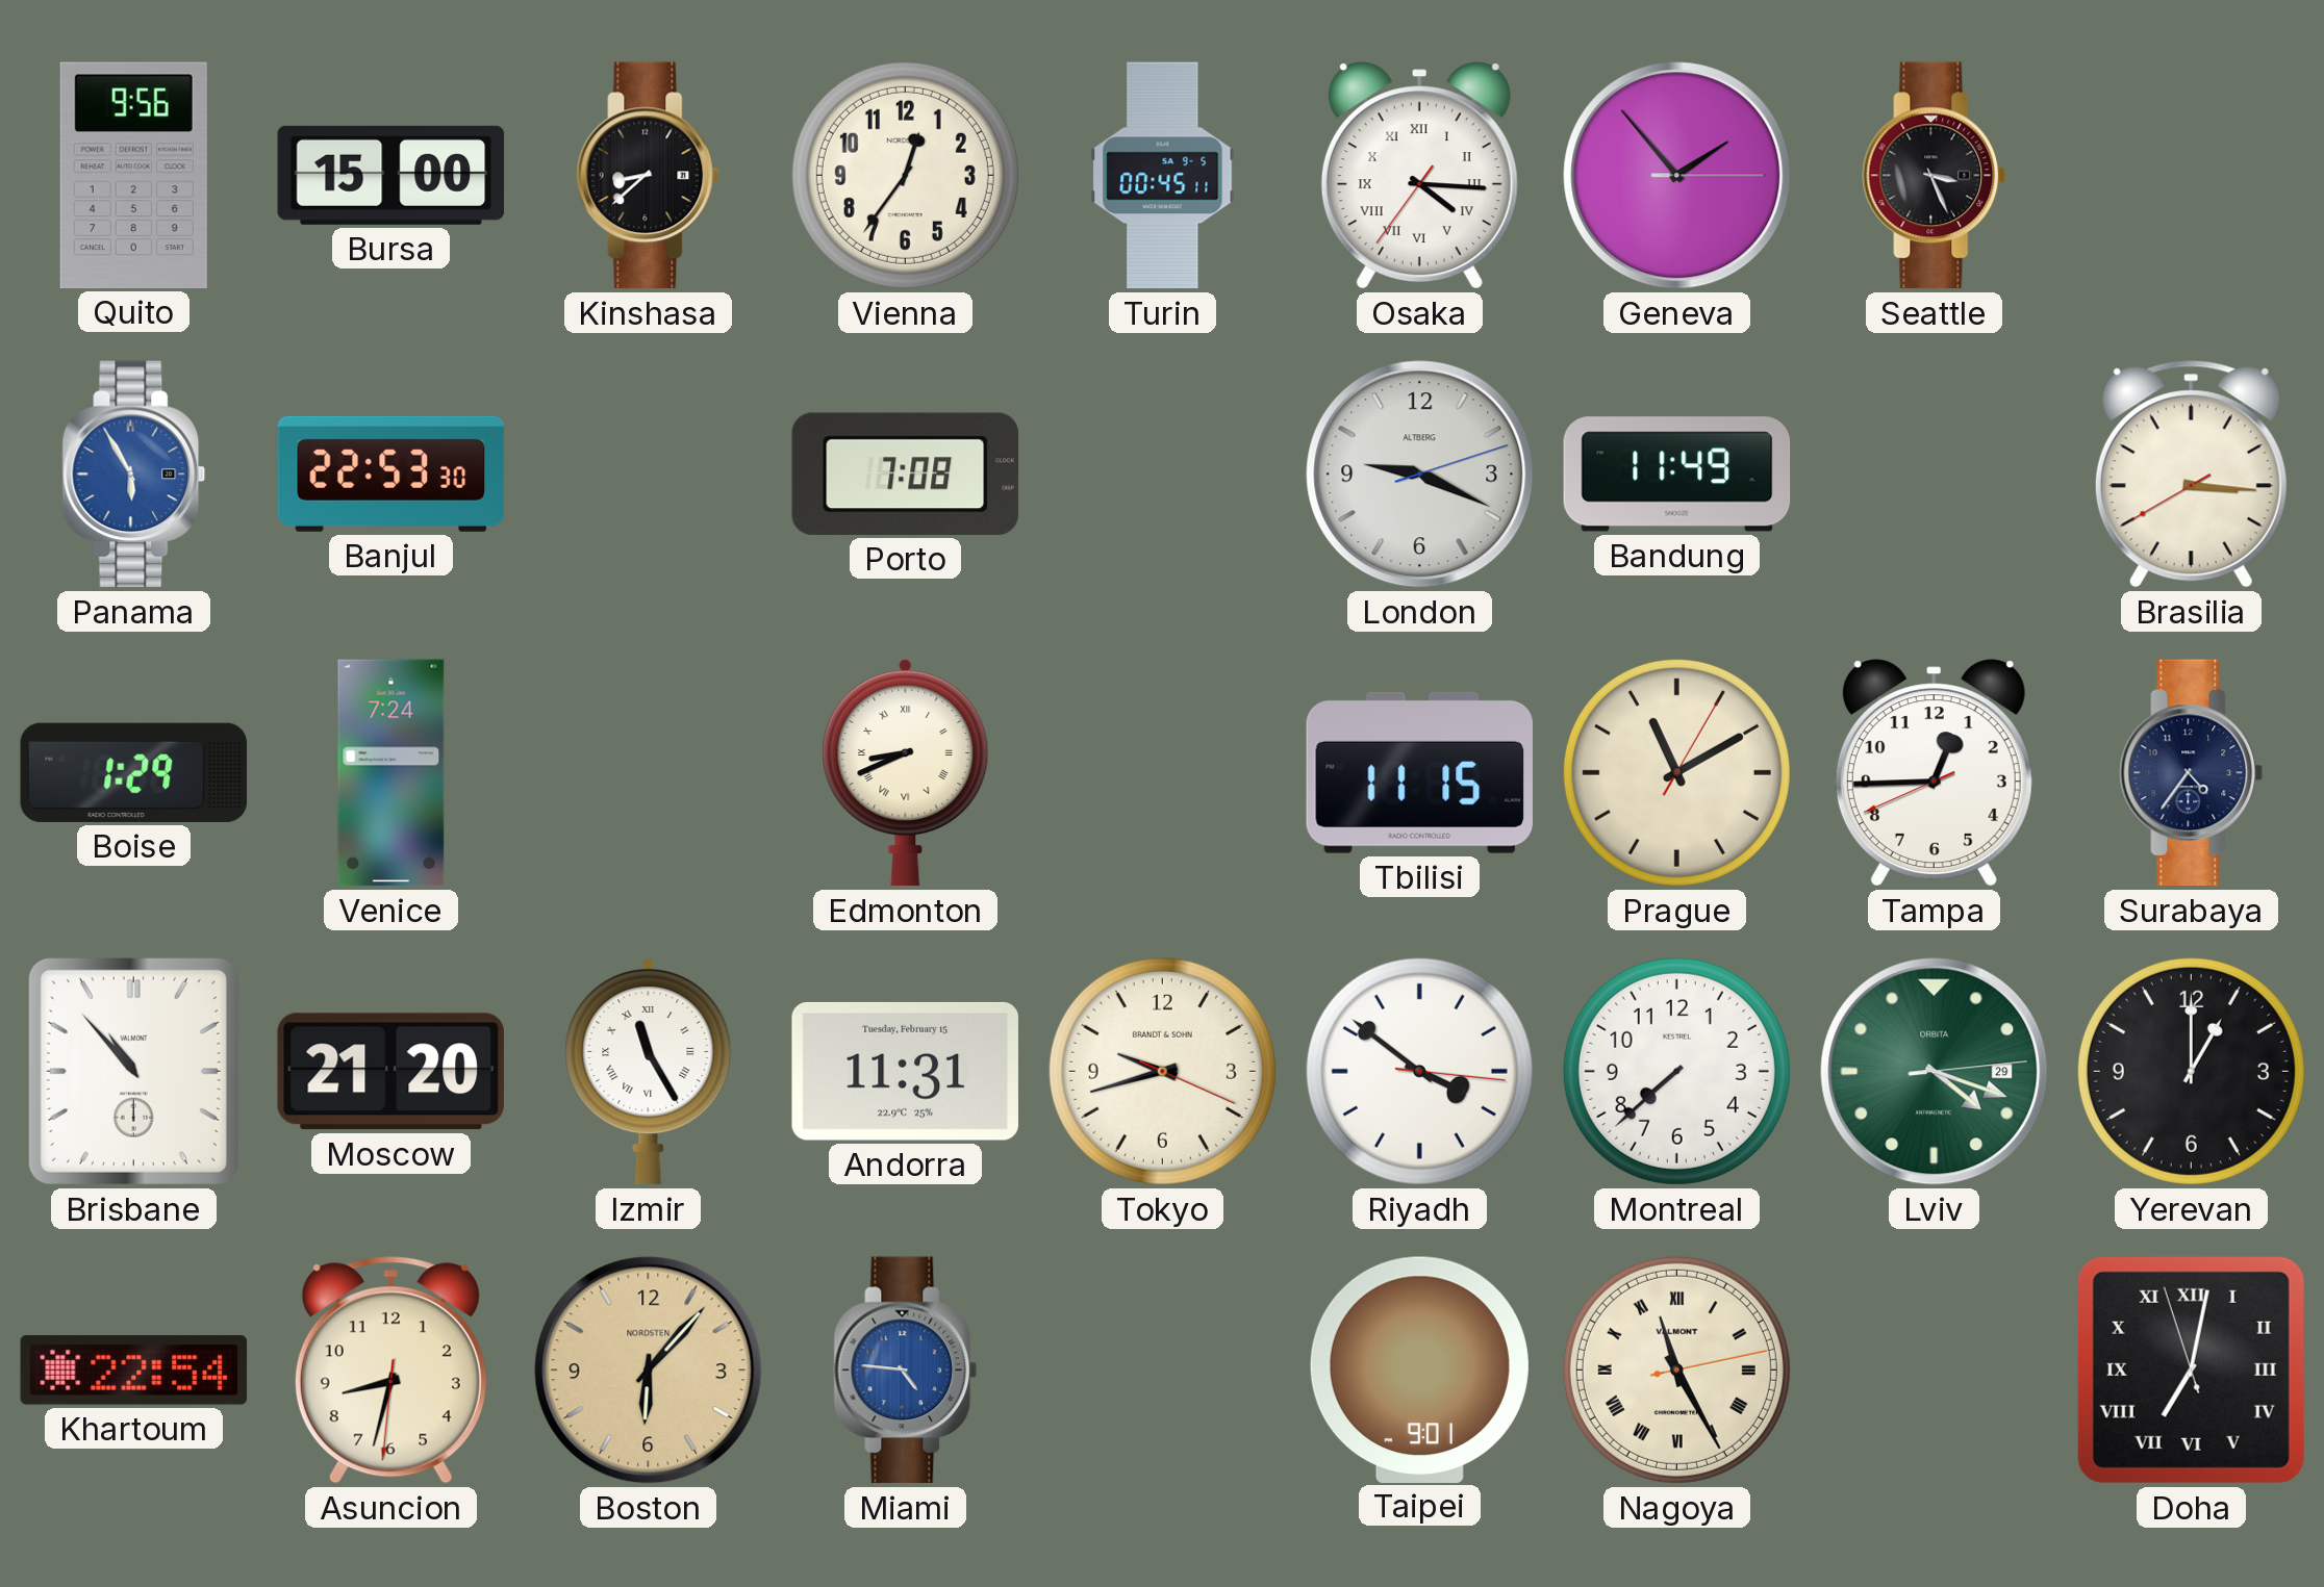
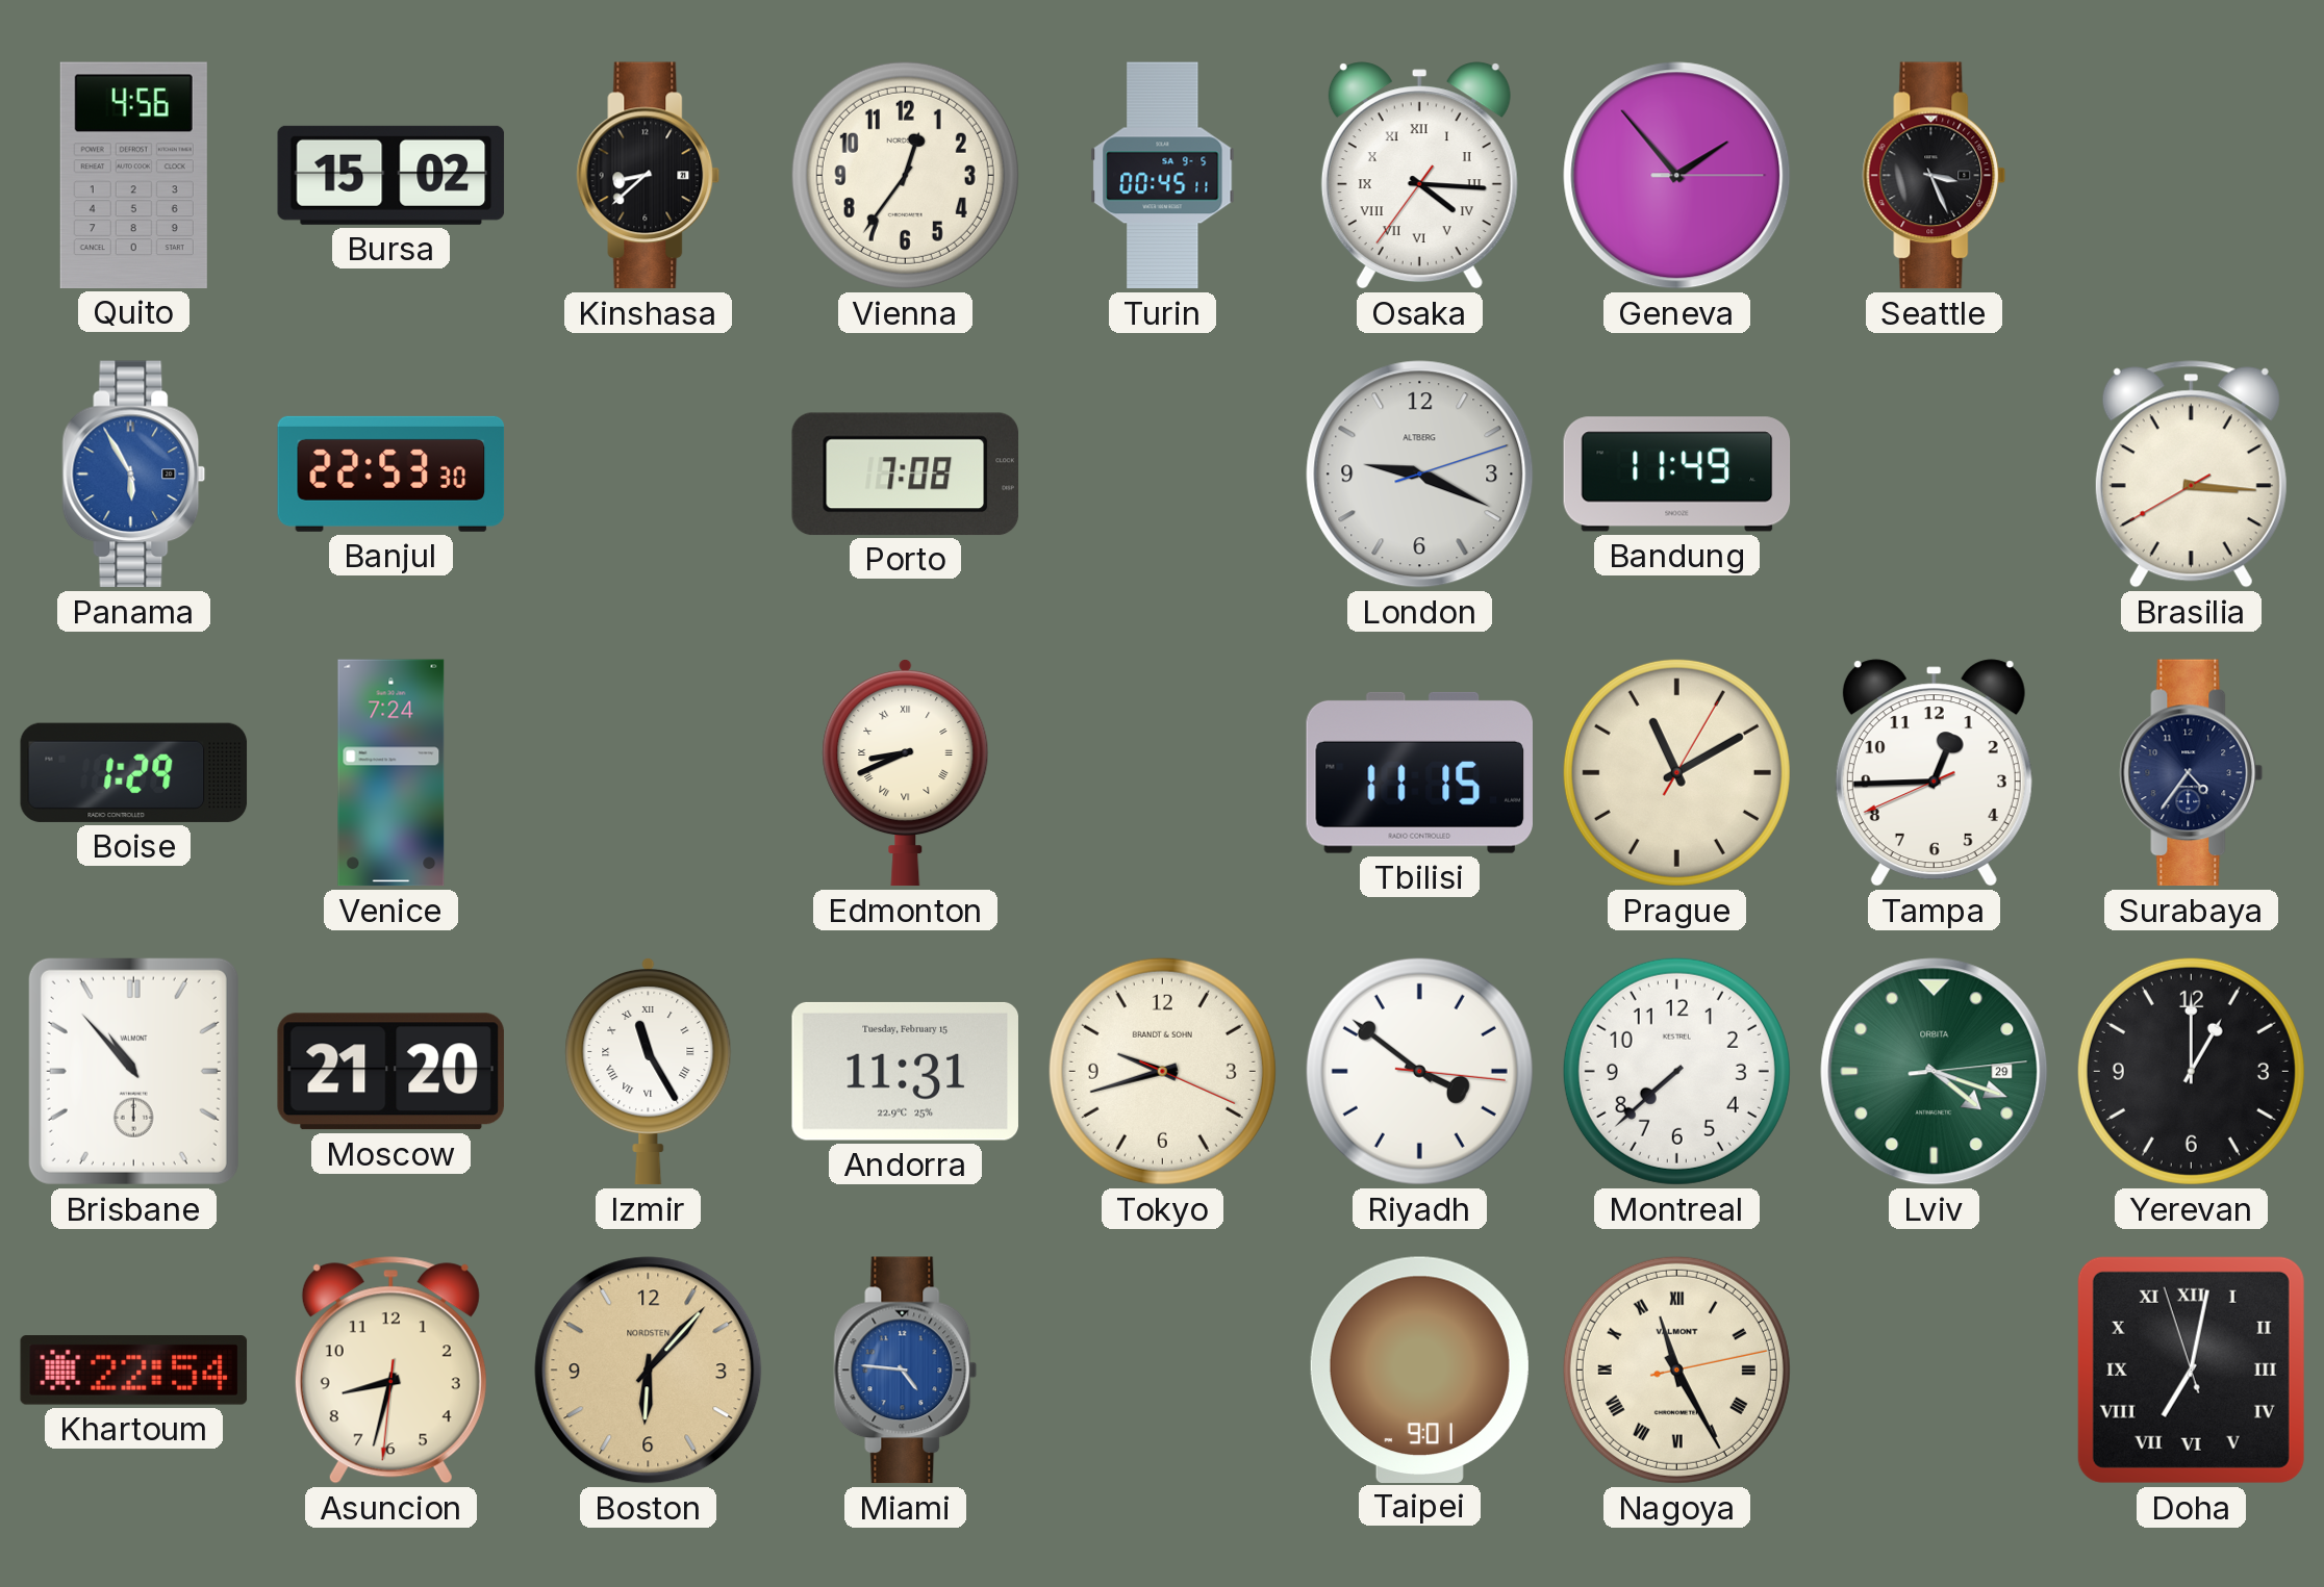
Quito: 9:56 -> 4:56 (133, 175)
Bursa: 15:00 -> 15:02 (391, 175)
